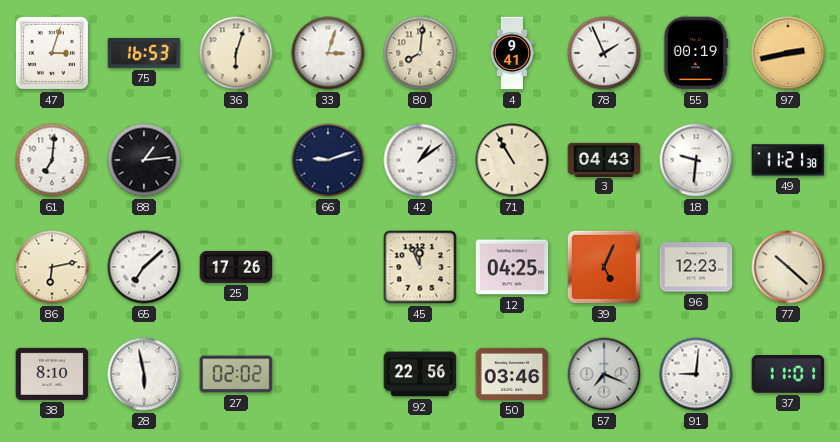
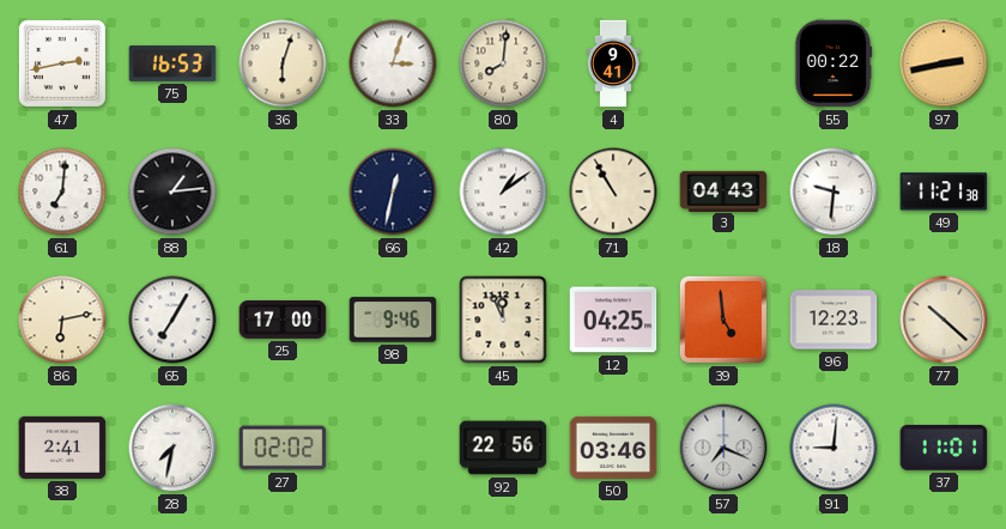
47: 3:03 -> 2:43 (62, 63)
78: 1:56 -> none (604, 53)
55: 00:19 -> 00:22 (834, 63)
66: 9:12 -> 12:32 (393, 191)
65: 7:08 -> 7:05 (172, 320)
25: 17:26 -> 17:00 (283, 320)
98: none -> 9:46 (393, 320)
39: 5:04 -> 4:59 (723, 320)
38: 8:10 -> 2:41 (62, 448)
28: 5:58 -> 7:32 (172, 448)
